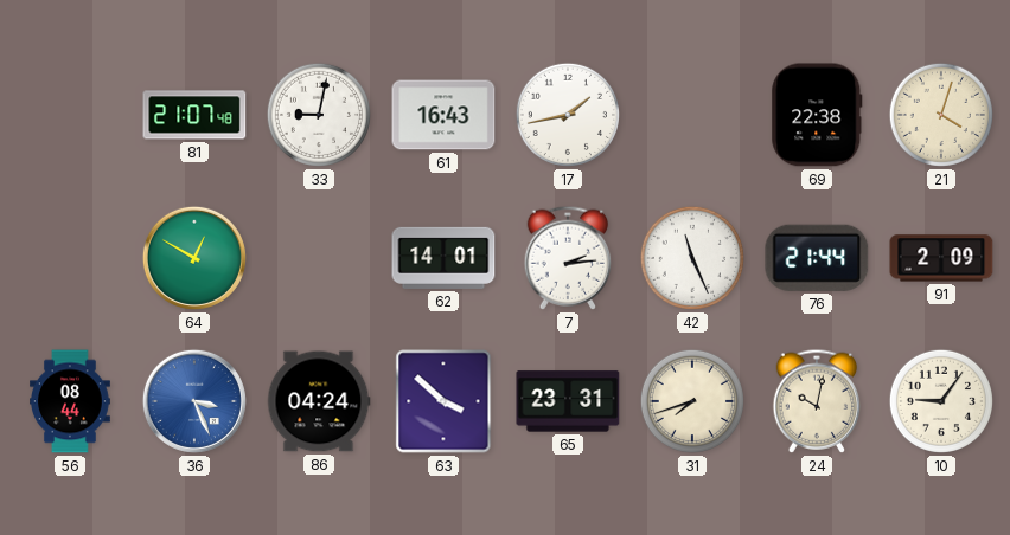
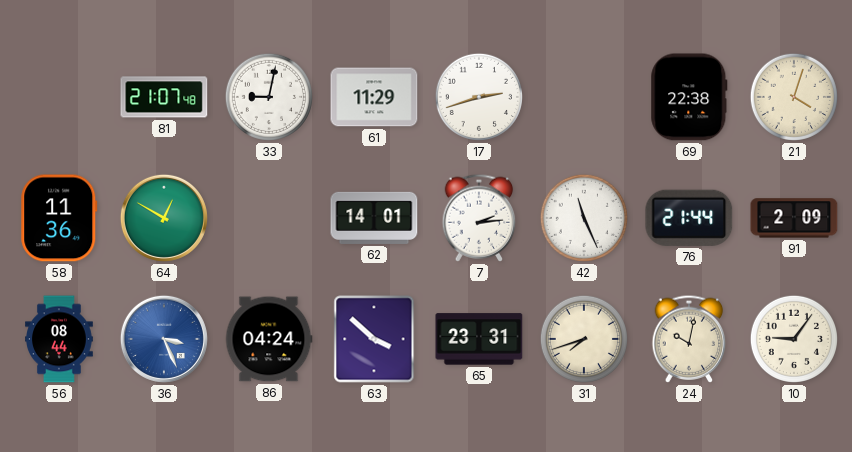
61: 16:43 -> 11:29 (374, 97)
17: 1:43 -> 2:42 (479, 97)
58: none -> 11:36 (59, 218)
